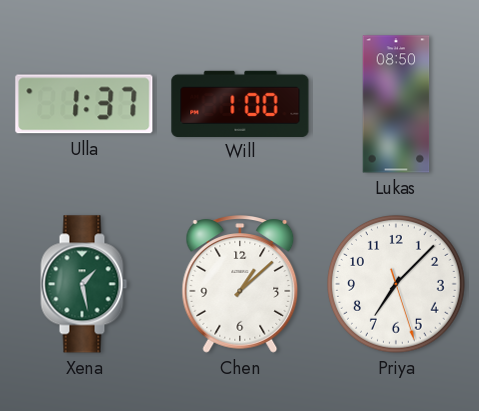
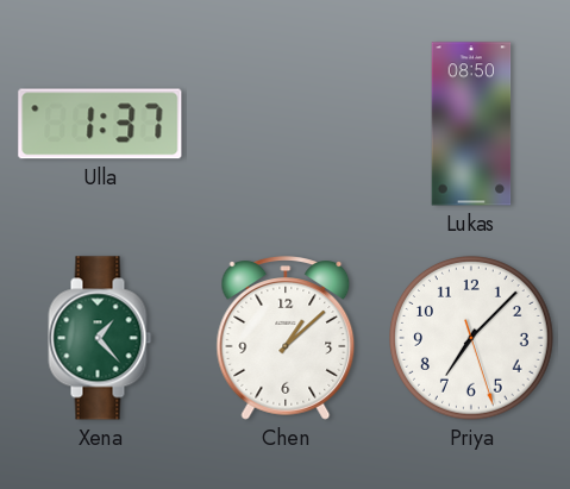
Will: 1:00 -> none (240, 103)
Xena: 1:28 -> 1:23 (100, 338)
